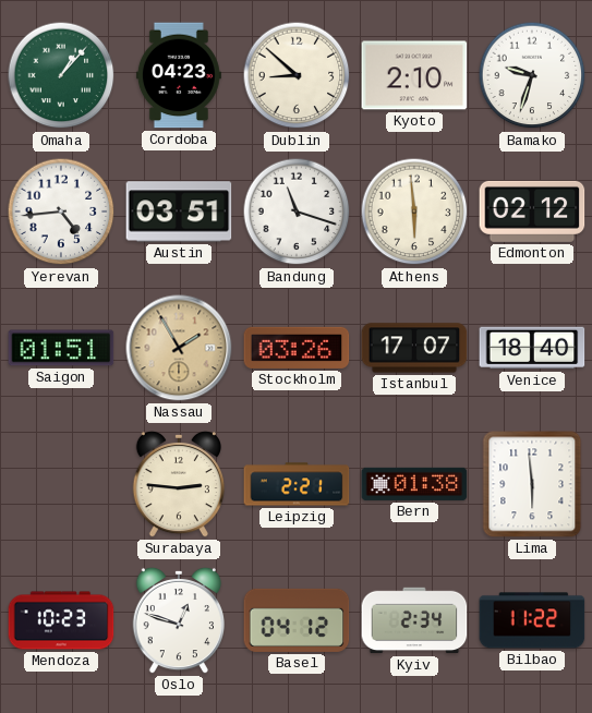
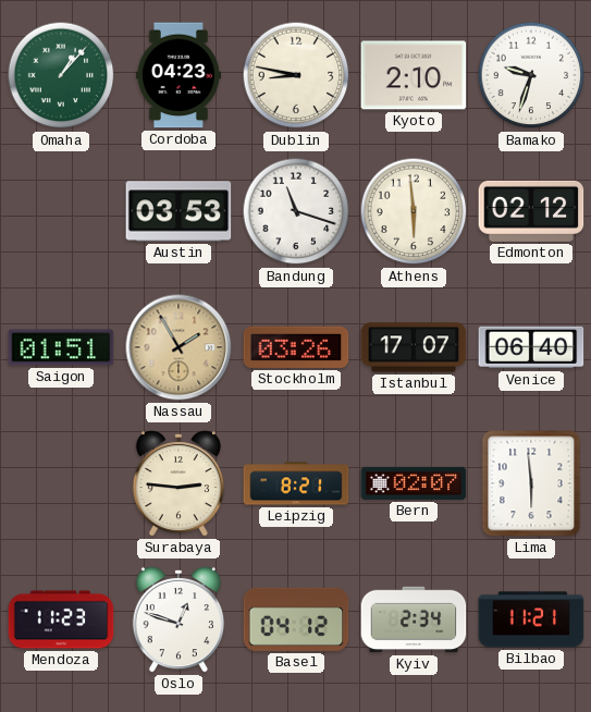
Dublin: 8:52 -> 8:47 (296, 75)
Yerevan: 4:44 -> none (61, 212)
Austin: 03:51 -> 03:53 (178, 211)
Venice: 18:40 -> 06:40 (531, 347)
Leipzig: 2:21 -> 8:21 (296, 483)
Bern: 01:38 -> 02:07 (414, 483)
Mendoza: 10:23 -> 11:23 (61, 619)
Bilbao: 11:22 -> 11:21 (531, 619)
